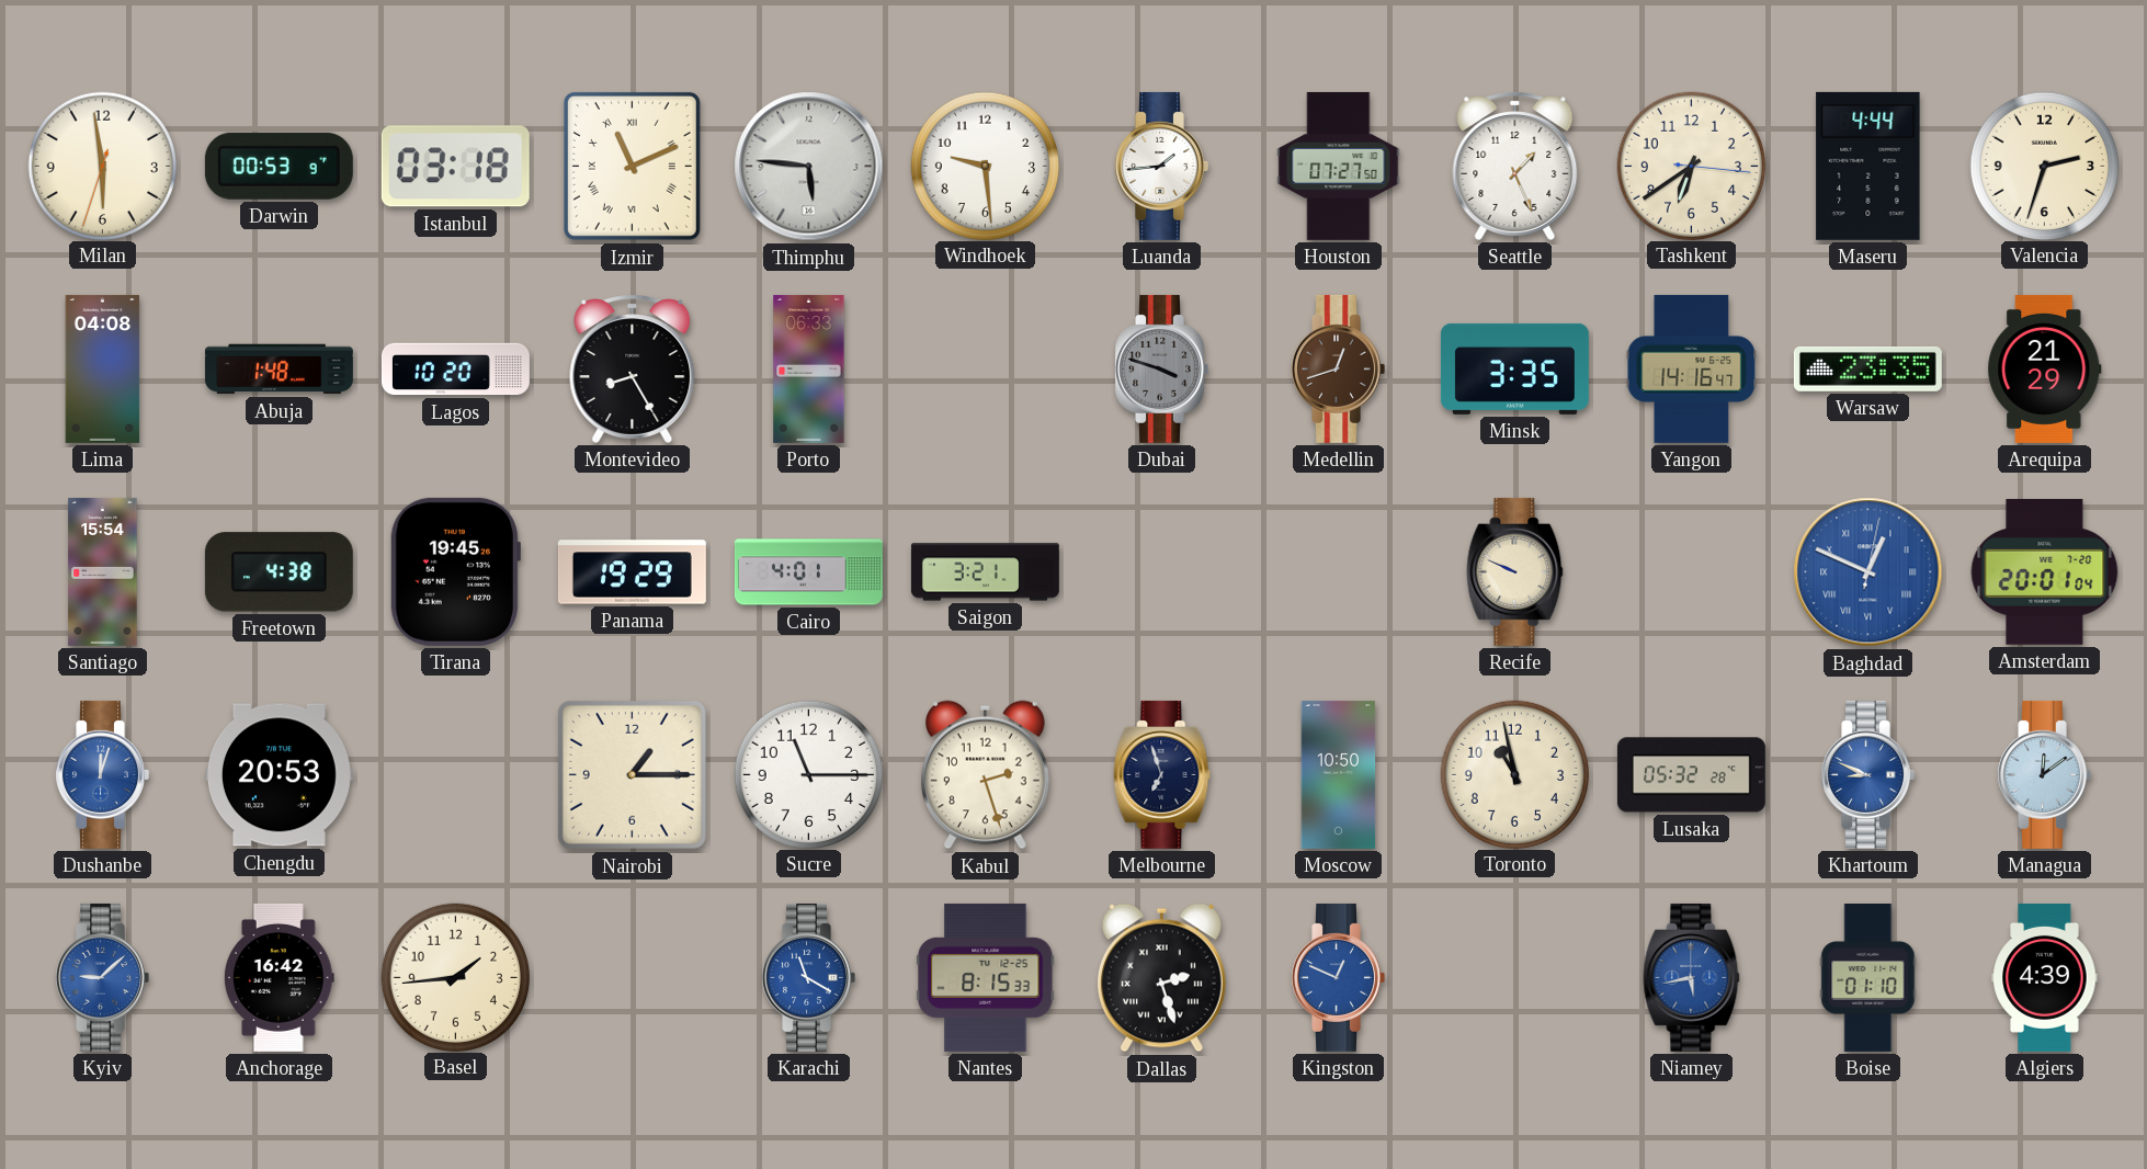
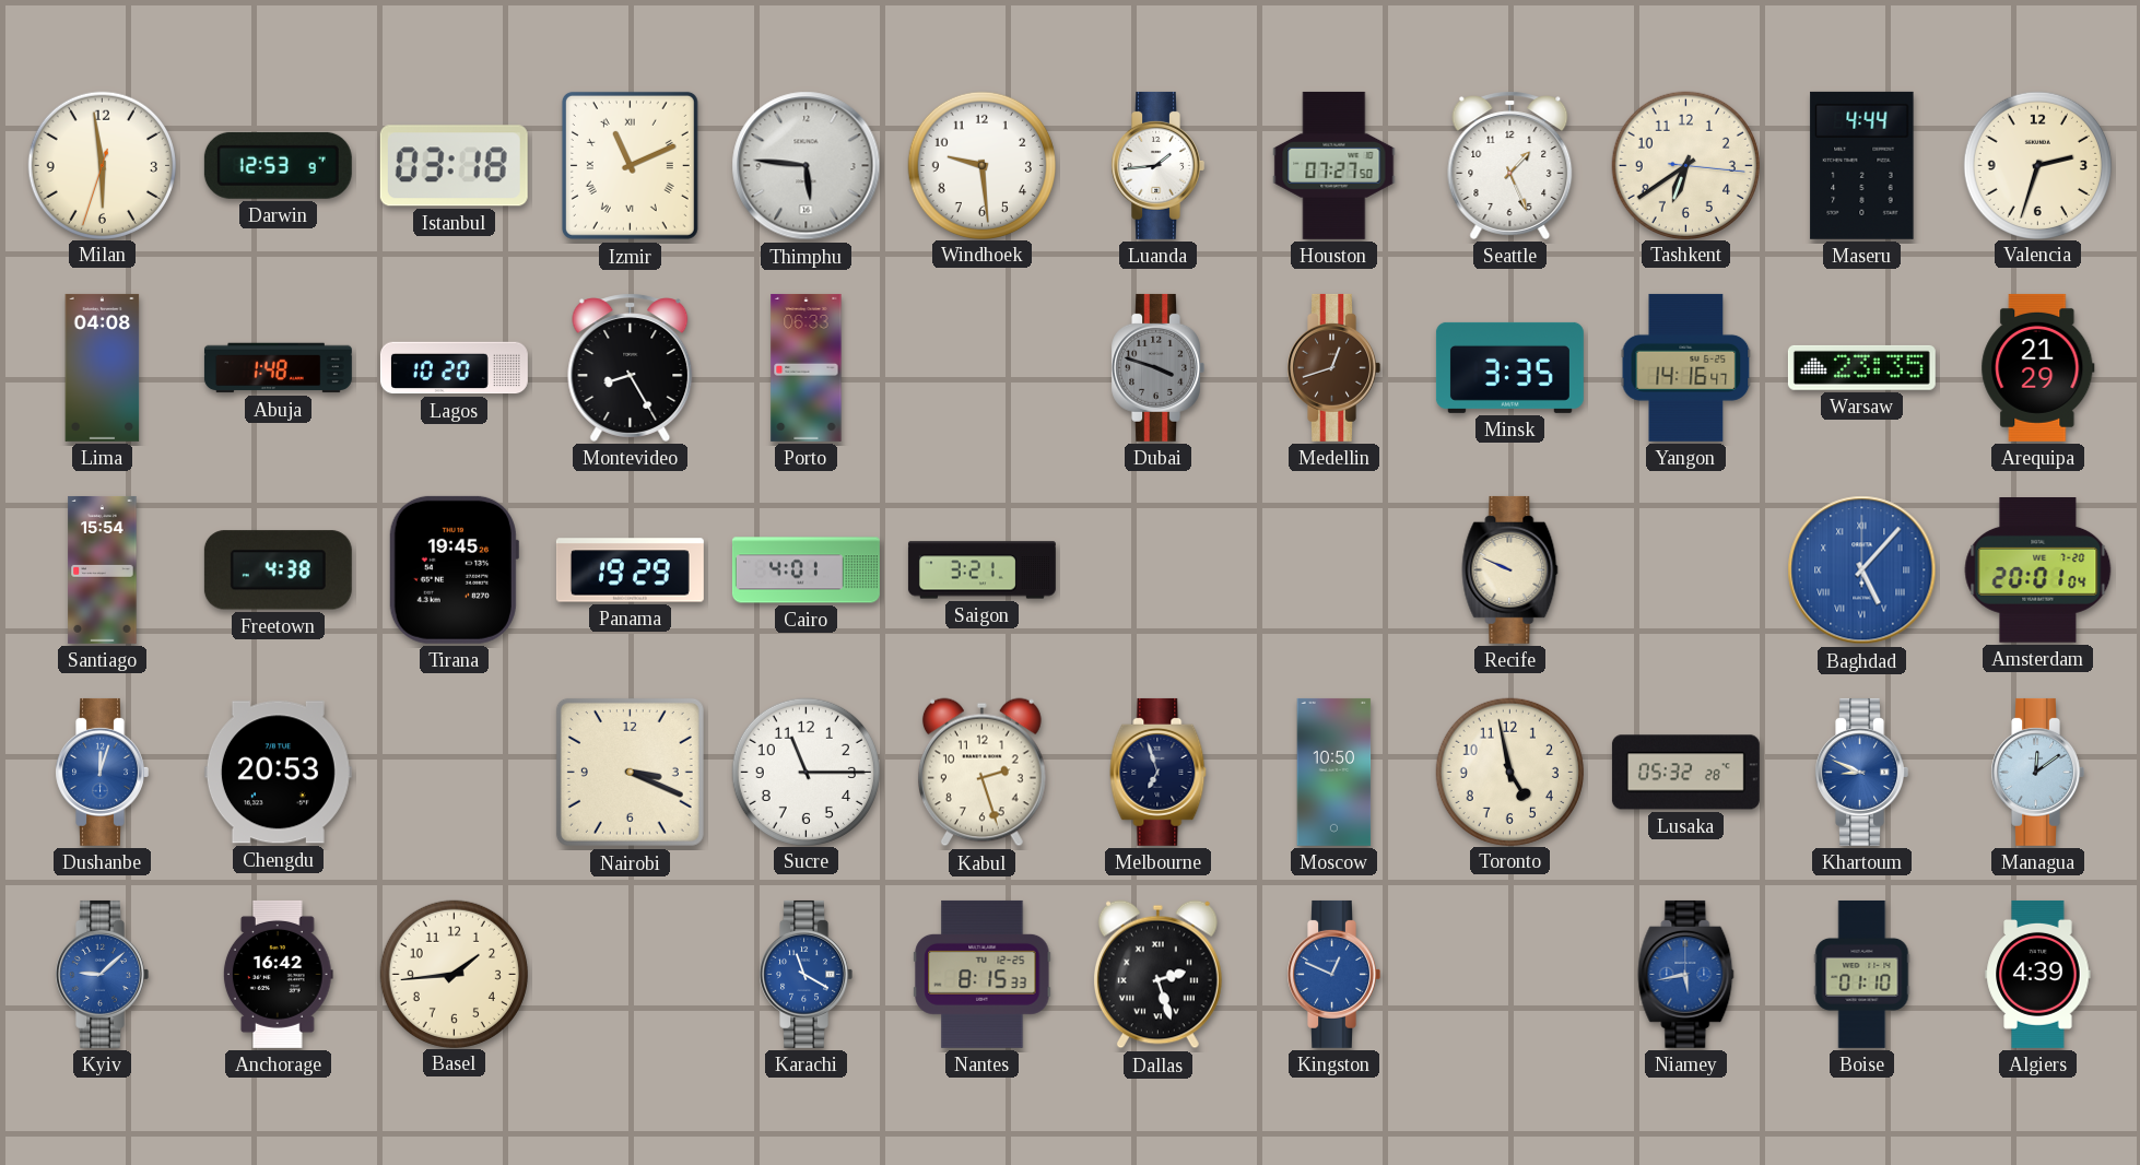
Darwin: 00:53 -> 12:53 (278, 165)
Baghdad: 12:49 -> 5:07 (1862, 570)
Nairobi: 1:15 -> 3:19 (630, 772)
Toronto: 10:58 -> 4:58 (1509, 772)
